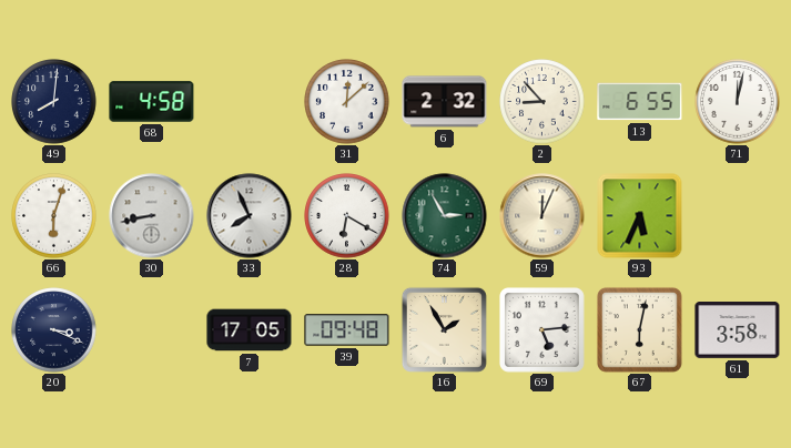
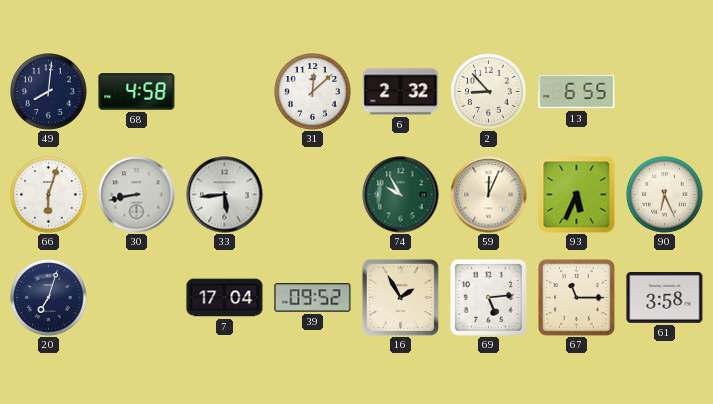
71: 12:02 -> none (738, 102)
33: 7:56 -> 5:44 (225, 195)
28: 6:20 -> none (347, 216)
74: 2:55 -> 9:55 (401, 195)
90: none -> 6:26 (665, 195)
20: 3:19 -> 7:03 (49, 298)
7: 17:05 -> 17:04 (225, 298)
39: 09:48 -> 09:52 (313, 298)
67: 6:02 -> 11:15 (576, 297)
